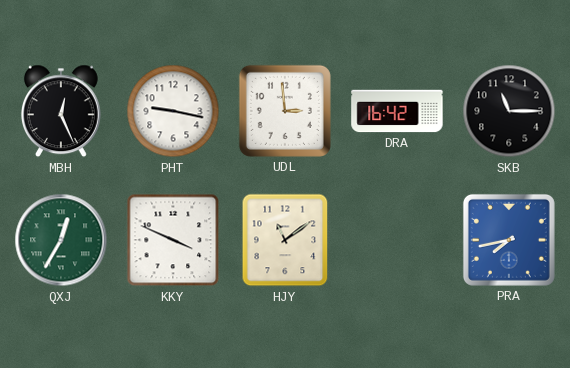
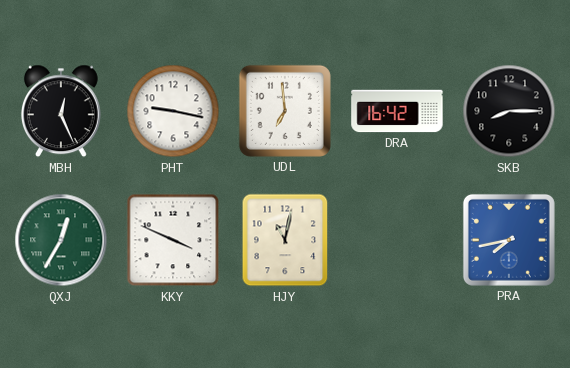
UDL: 2:59 -> 6:59 (285, 111)
SKB: 11:15 -> 8:15 (509, 111)
HJY: 11:09 -> 11:02 (285, 240)
